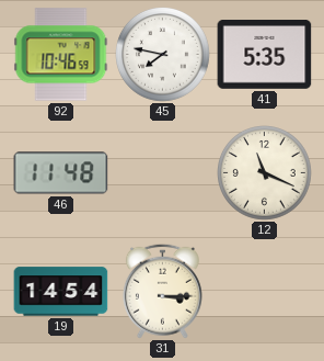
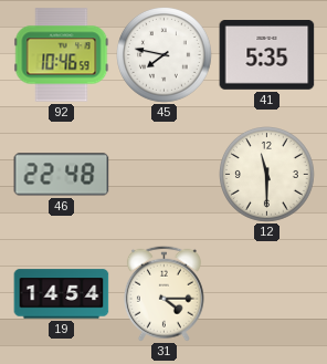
46: 11:48 -> 22:48 (62, 175)
12: 11:19 -> 11:30 (267, 175)
31: 3:15 -> 4:15 (163, 293)
